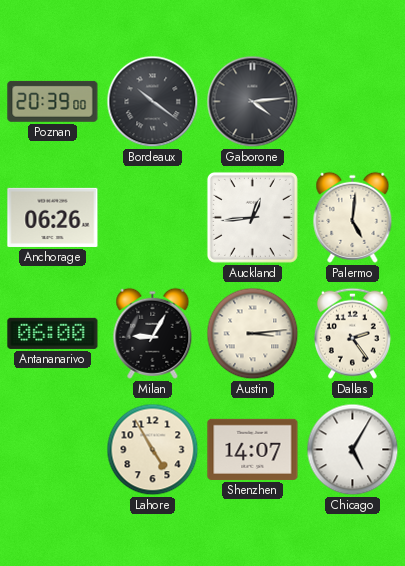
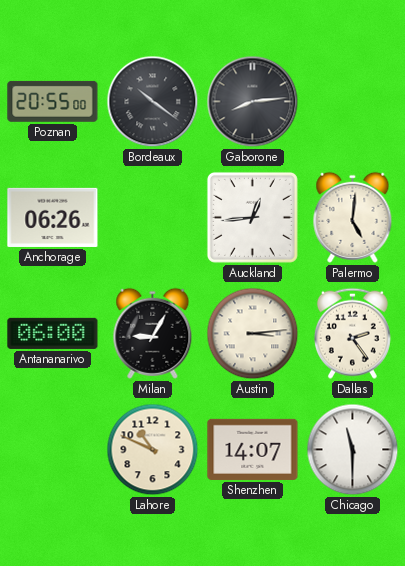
Poznan: 20:39 -> 20:55 (53, 101)
Gaborone: 4:14 -> 8:14 (253, 102)
Lahore: 4:55 -> 10:49 (153, 450)
Chicago: 5:05 -> 11:30 (353, 450)
